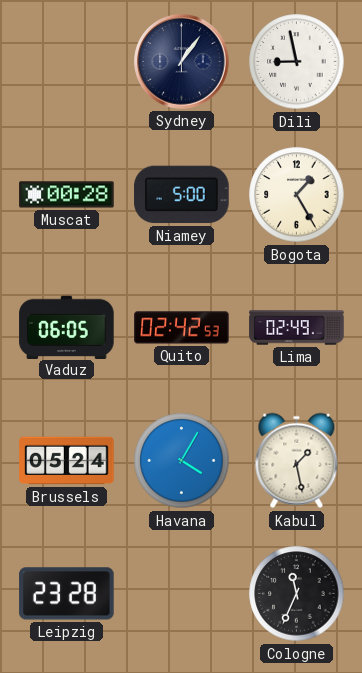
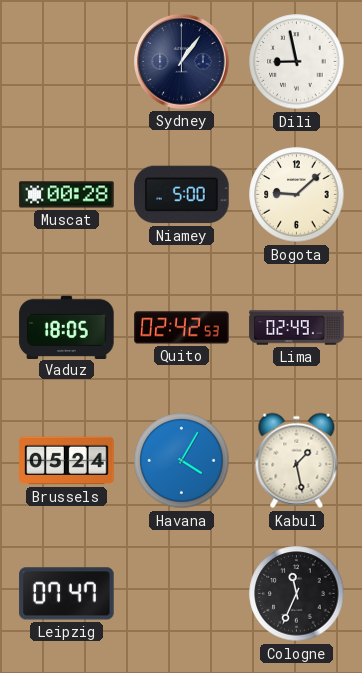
Bogota: 1:25 -> 9:08 (297, 195)
Vaduz: 06:05 -> 18:05 (67, 327)
Leipzig: 23:28 -> 07:47 (67, 594)
